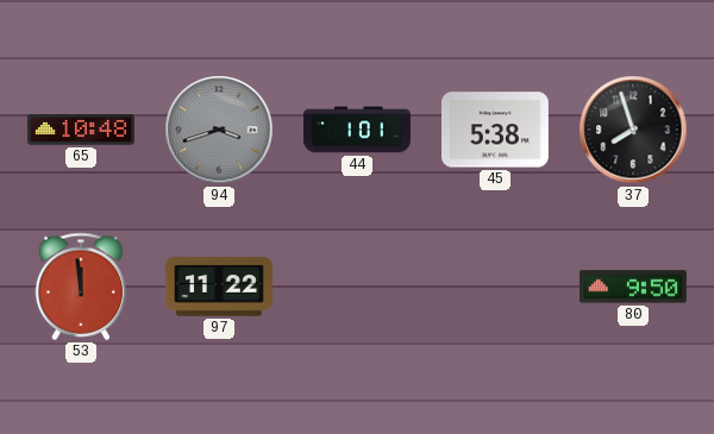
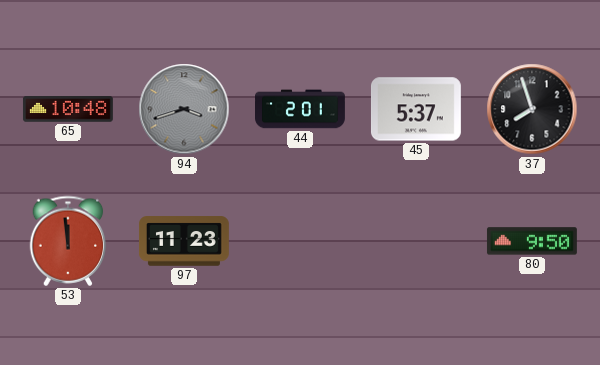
44: 1:01 -> 2:01 (301, 109)
45: 5:38 -> 5:37 (416, 109)
97: 11:22 -> 11:23 (184, 241)
